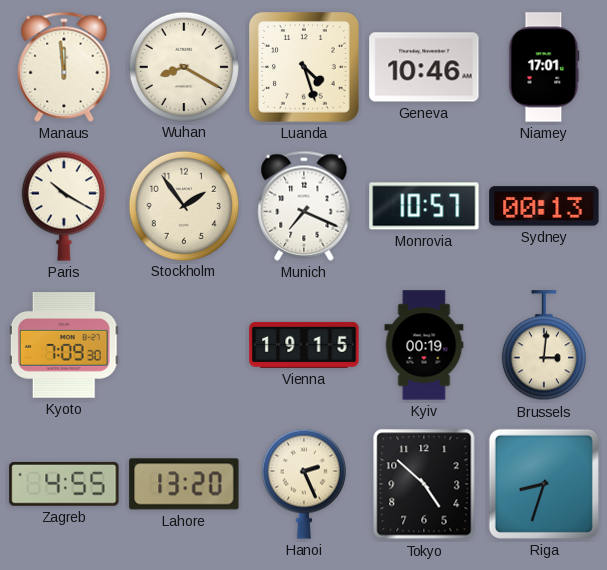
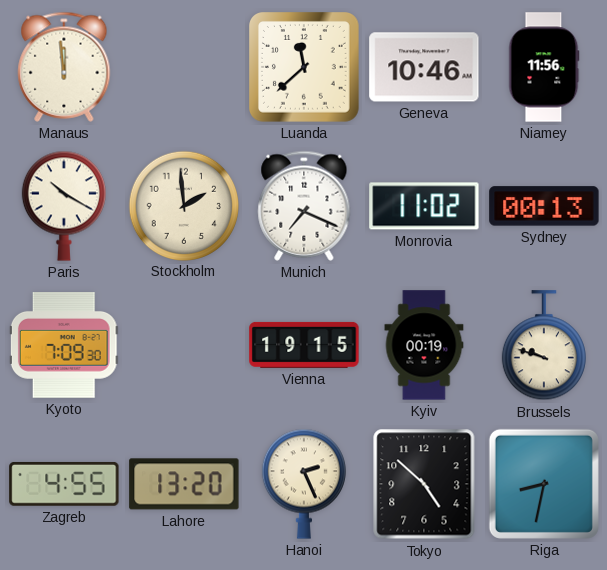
Wuhan: 8:20 -> none (183, 66)
Luanda: 4:27 -> 11:38 (305, 68)
Niamey: 17:01 -> 11:56 (544, 67)
Stockholm: 1:54 -> 1:59 (183, 205)
Monrovia: 10:57 -> 11:02 (424, 206)
Brussels: 3:01 -> 9:48 (544, 346)
Riga: 8:33 -> 8:32 (544, 484)
